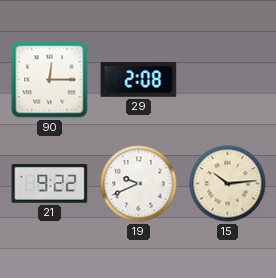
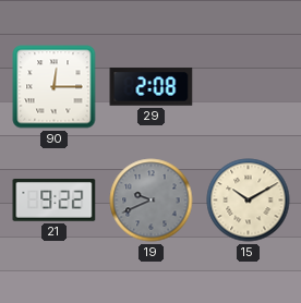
19 dial: white -> grey (152, 201)
15: 10:14 -> 10:10 (249, 201)
